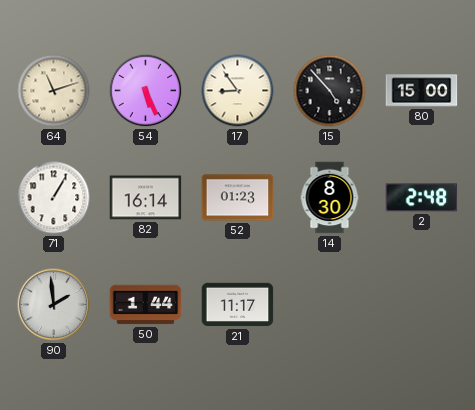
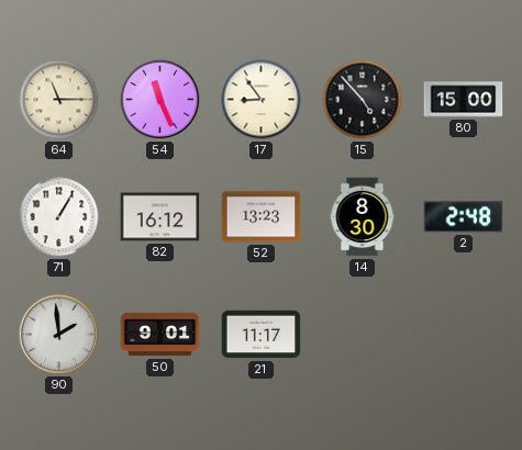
64: 11:12 -> 11:15 (59, 100)
54: 5:26 -> 11:26 (160, 100)
82: 16:14 -> 16:12 (160, 217)
52: 01:23 -> 13:23 (262, 217)
50: 1:44 -> 9:01 (160, 335)
